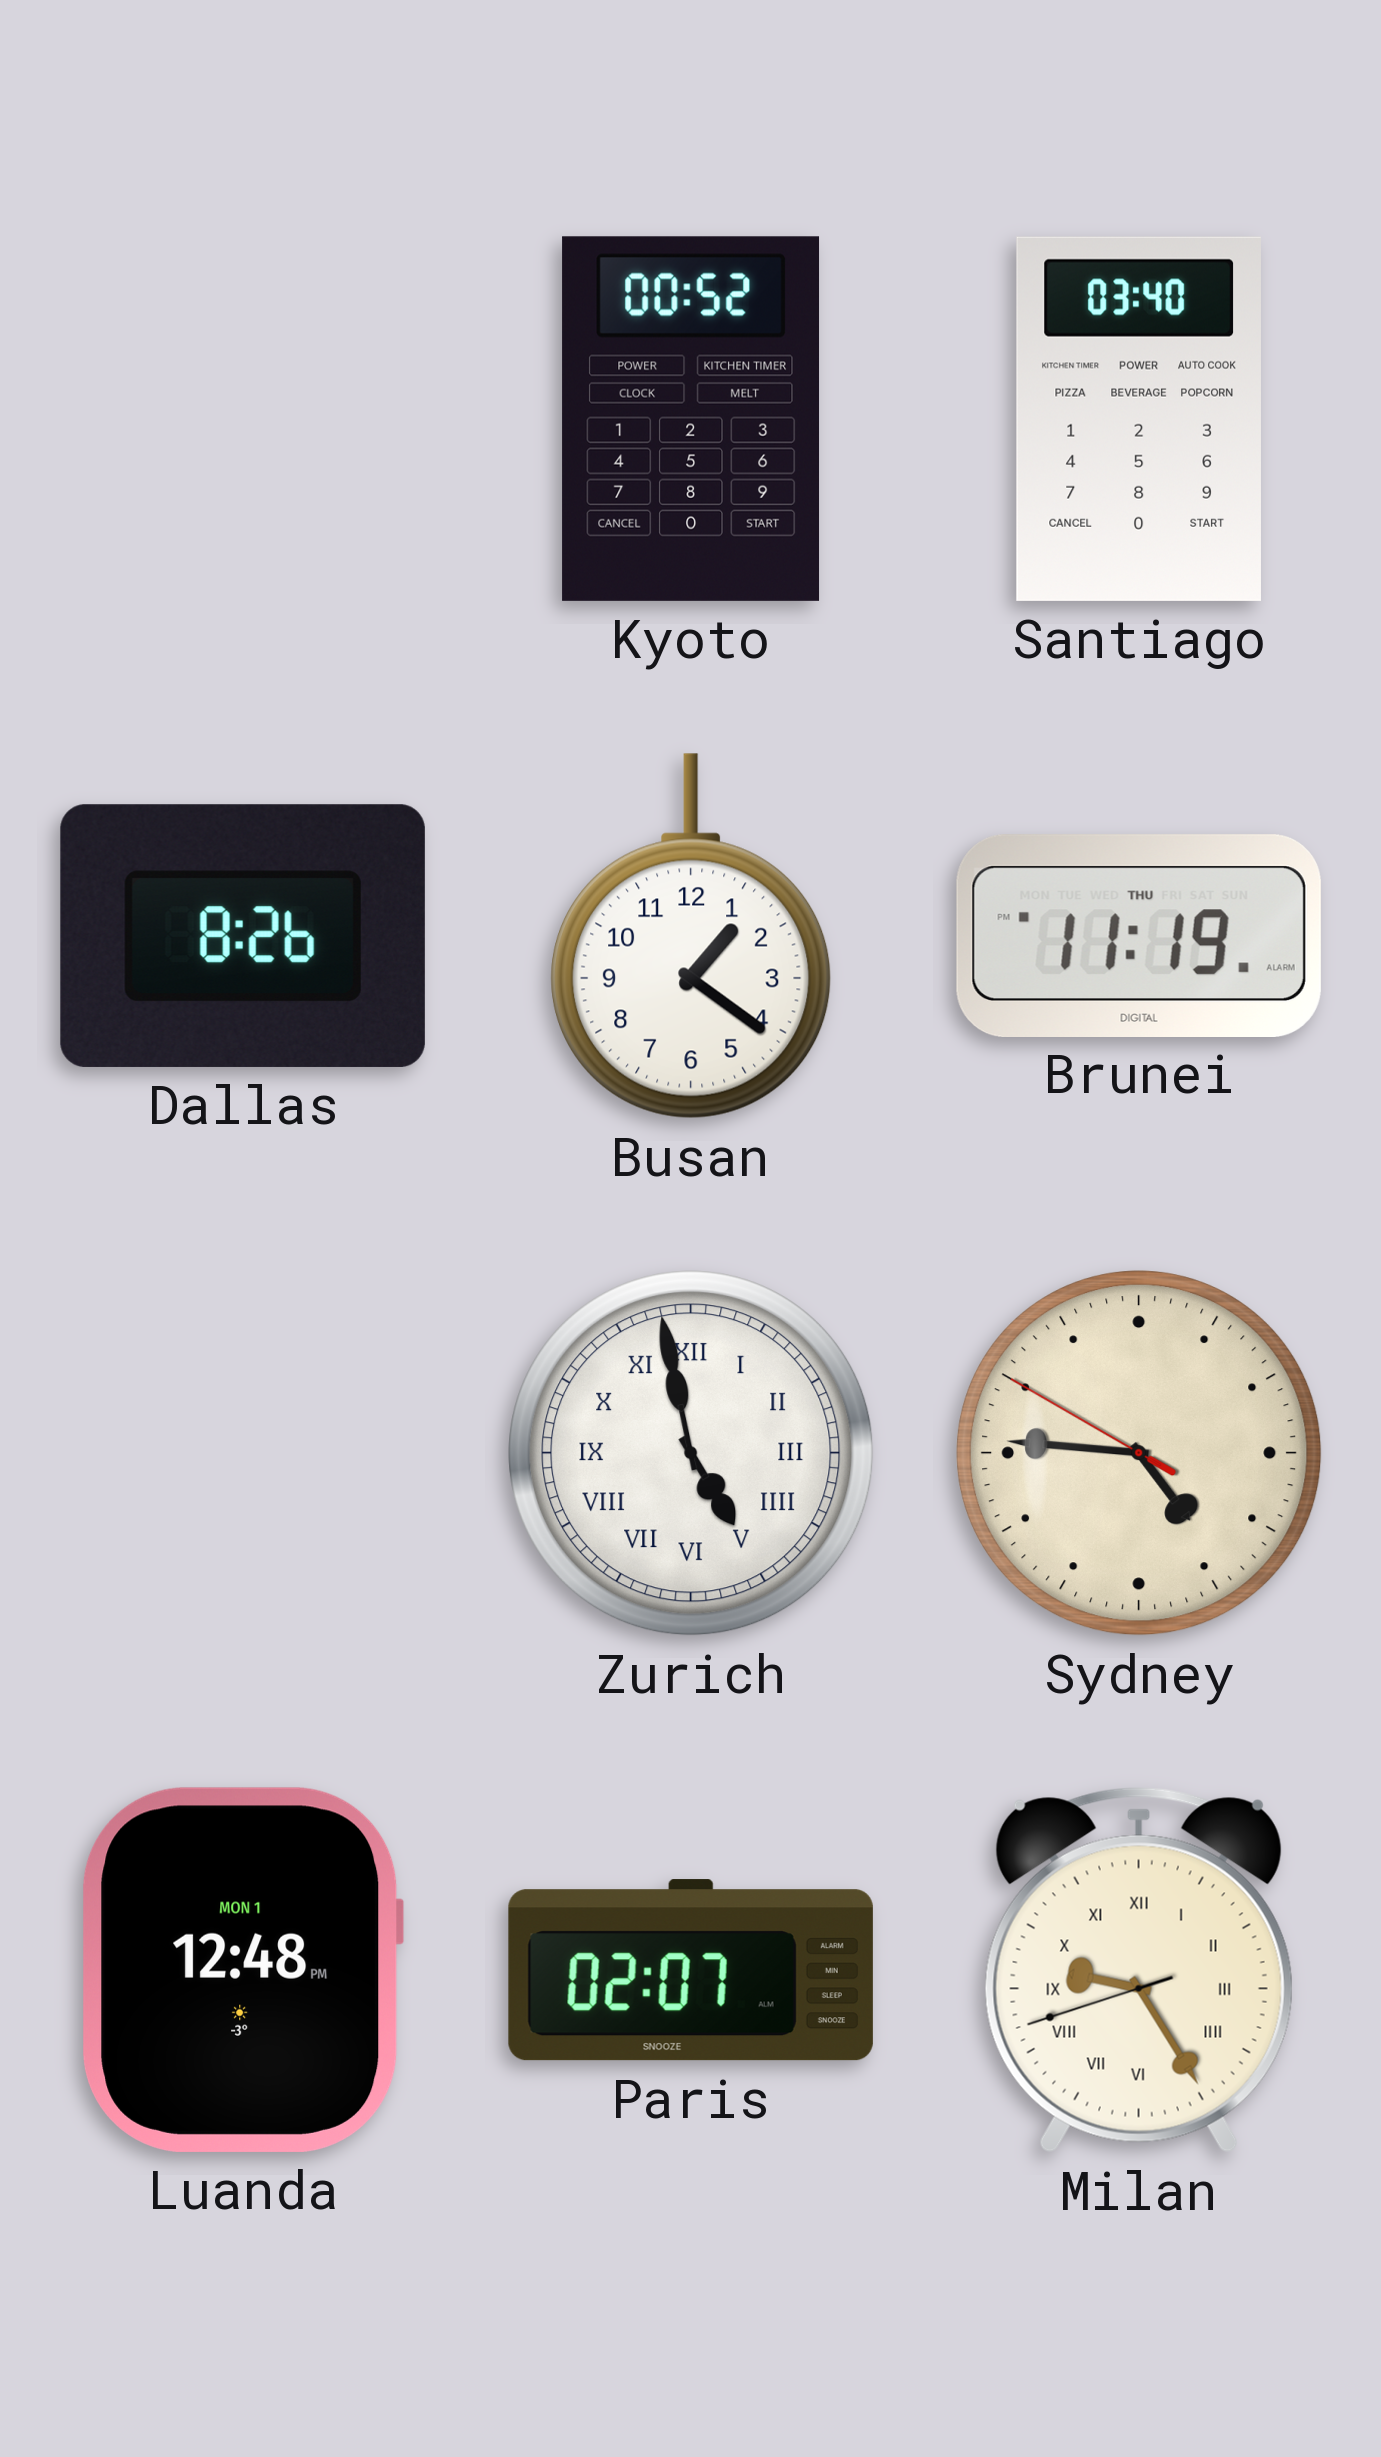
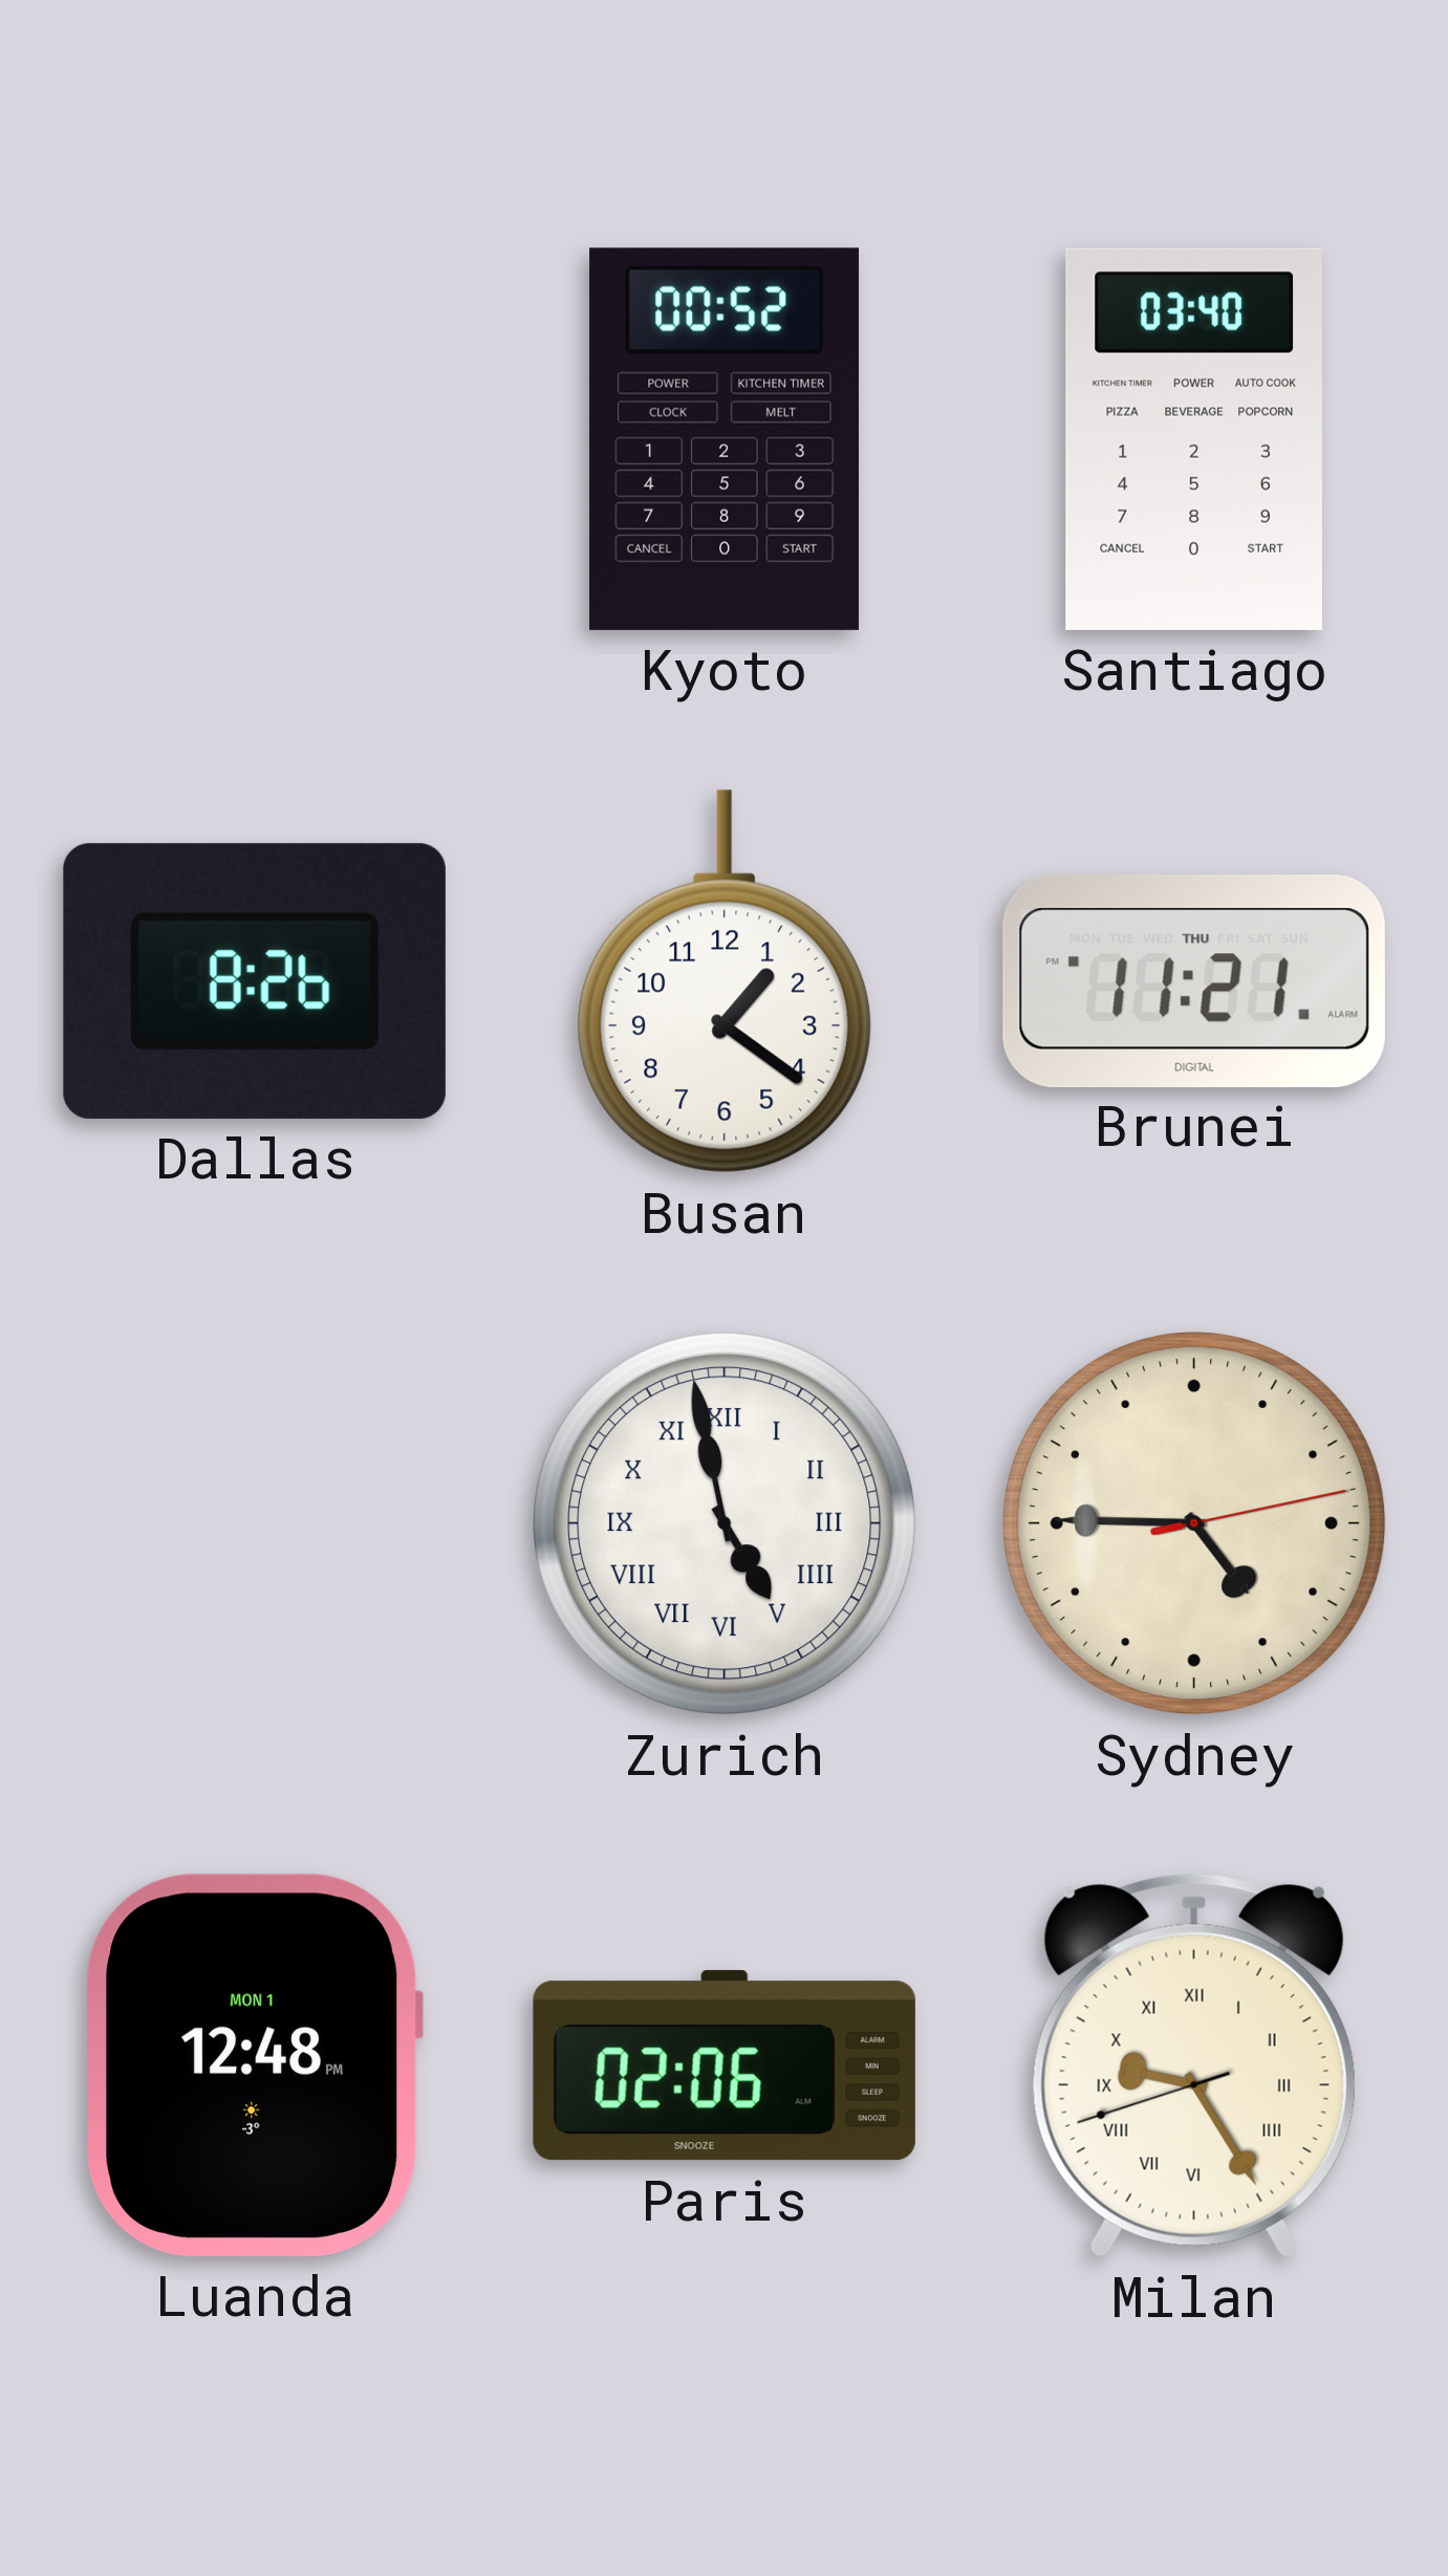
Brunei: 11:19 -> 11:21 (1194, 980)
Sydney: 4:45:50 -> 4:45:13 (1194, 1523)
Paris: 02:07 -> 02:06 (725, 2065)
